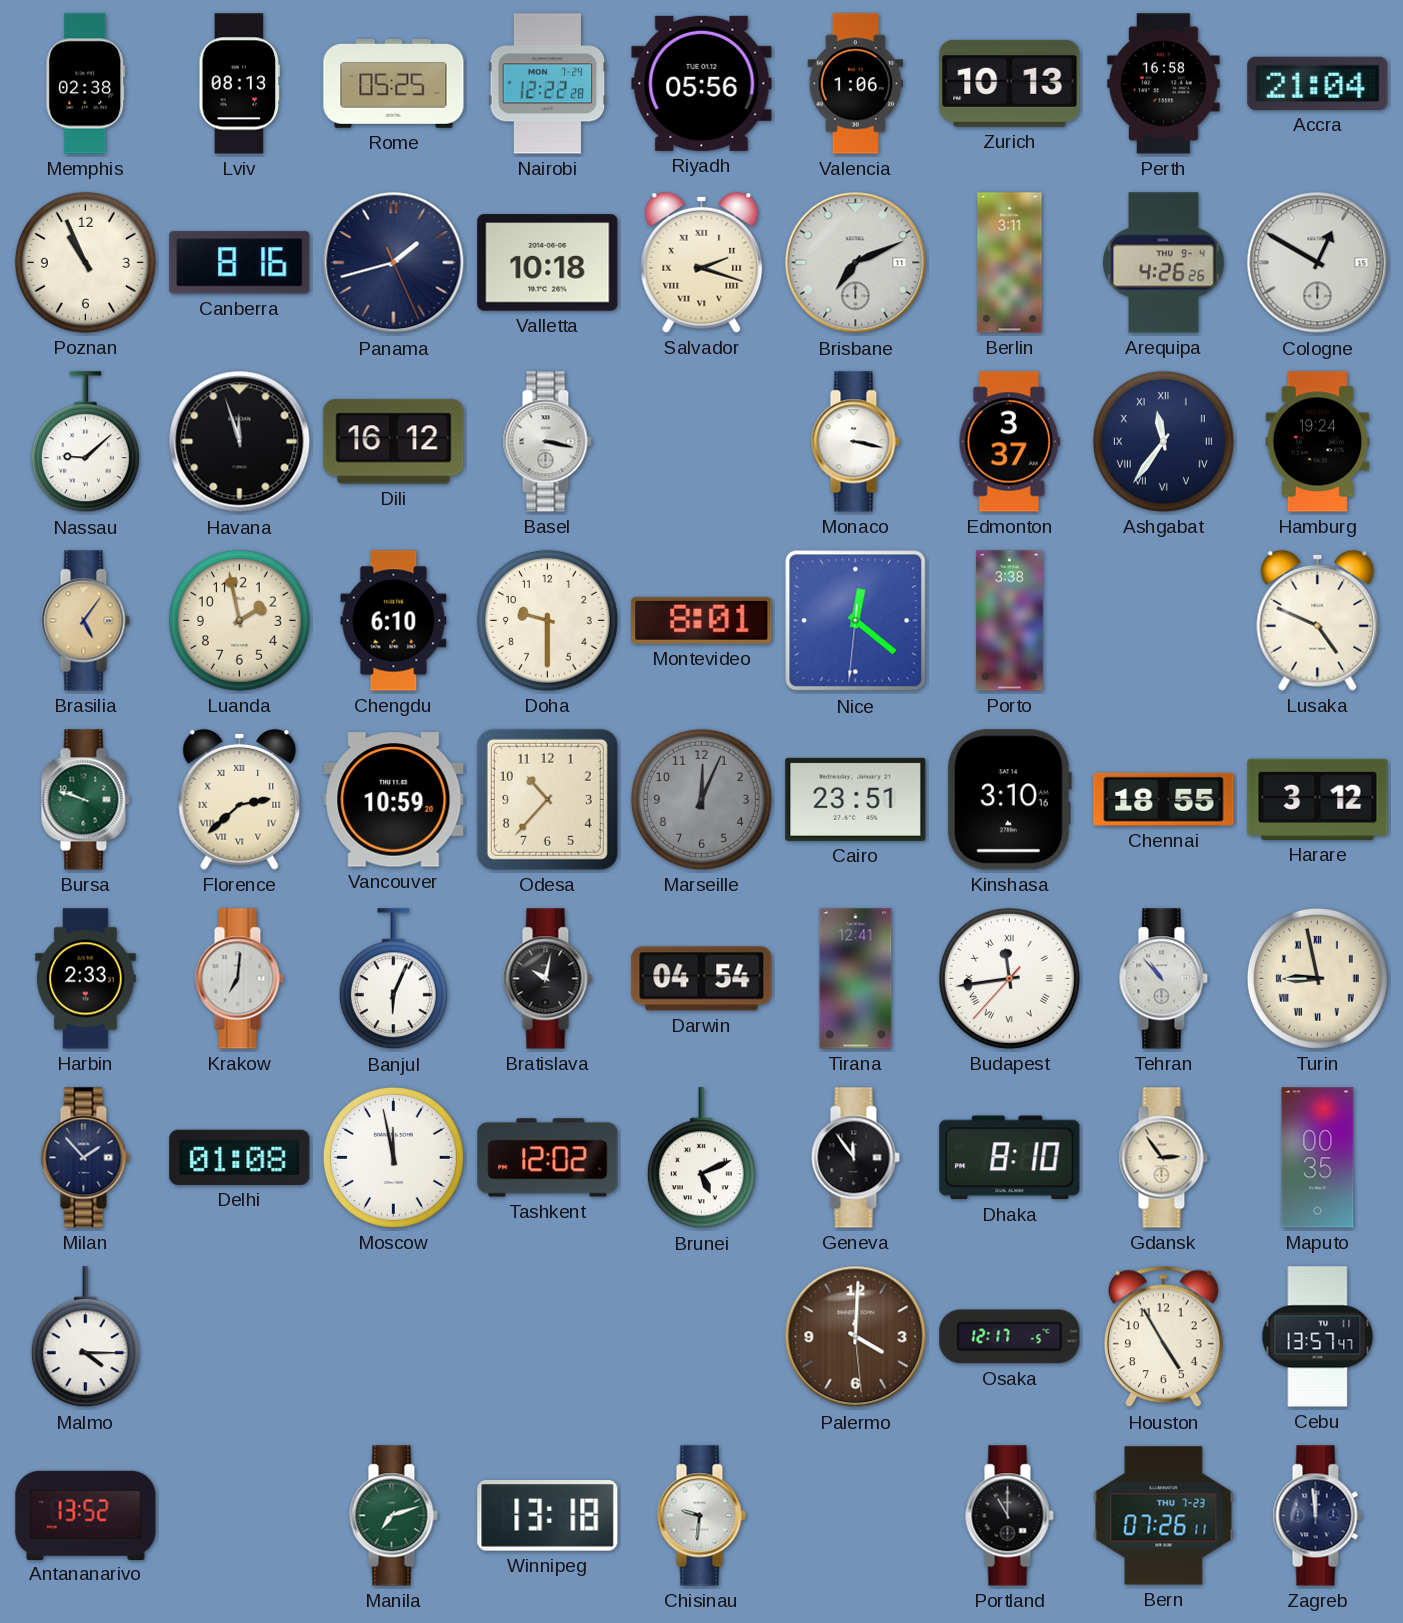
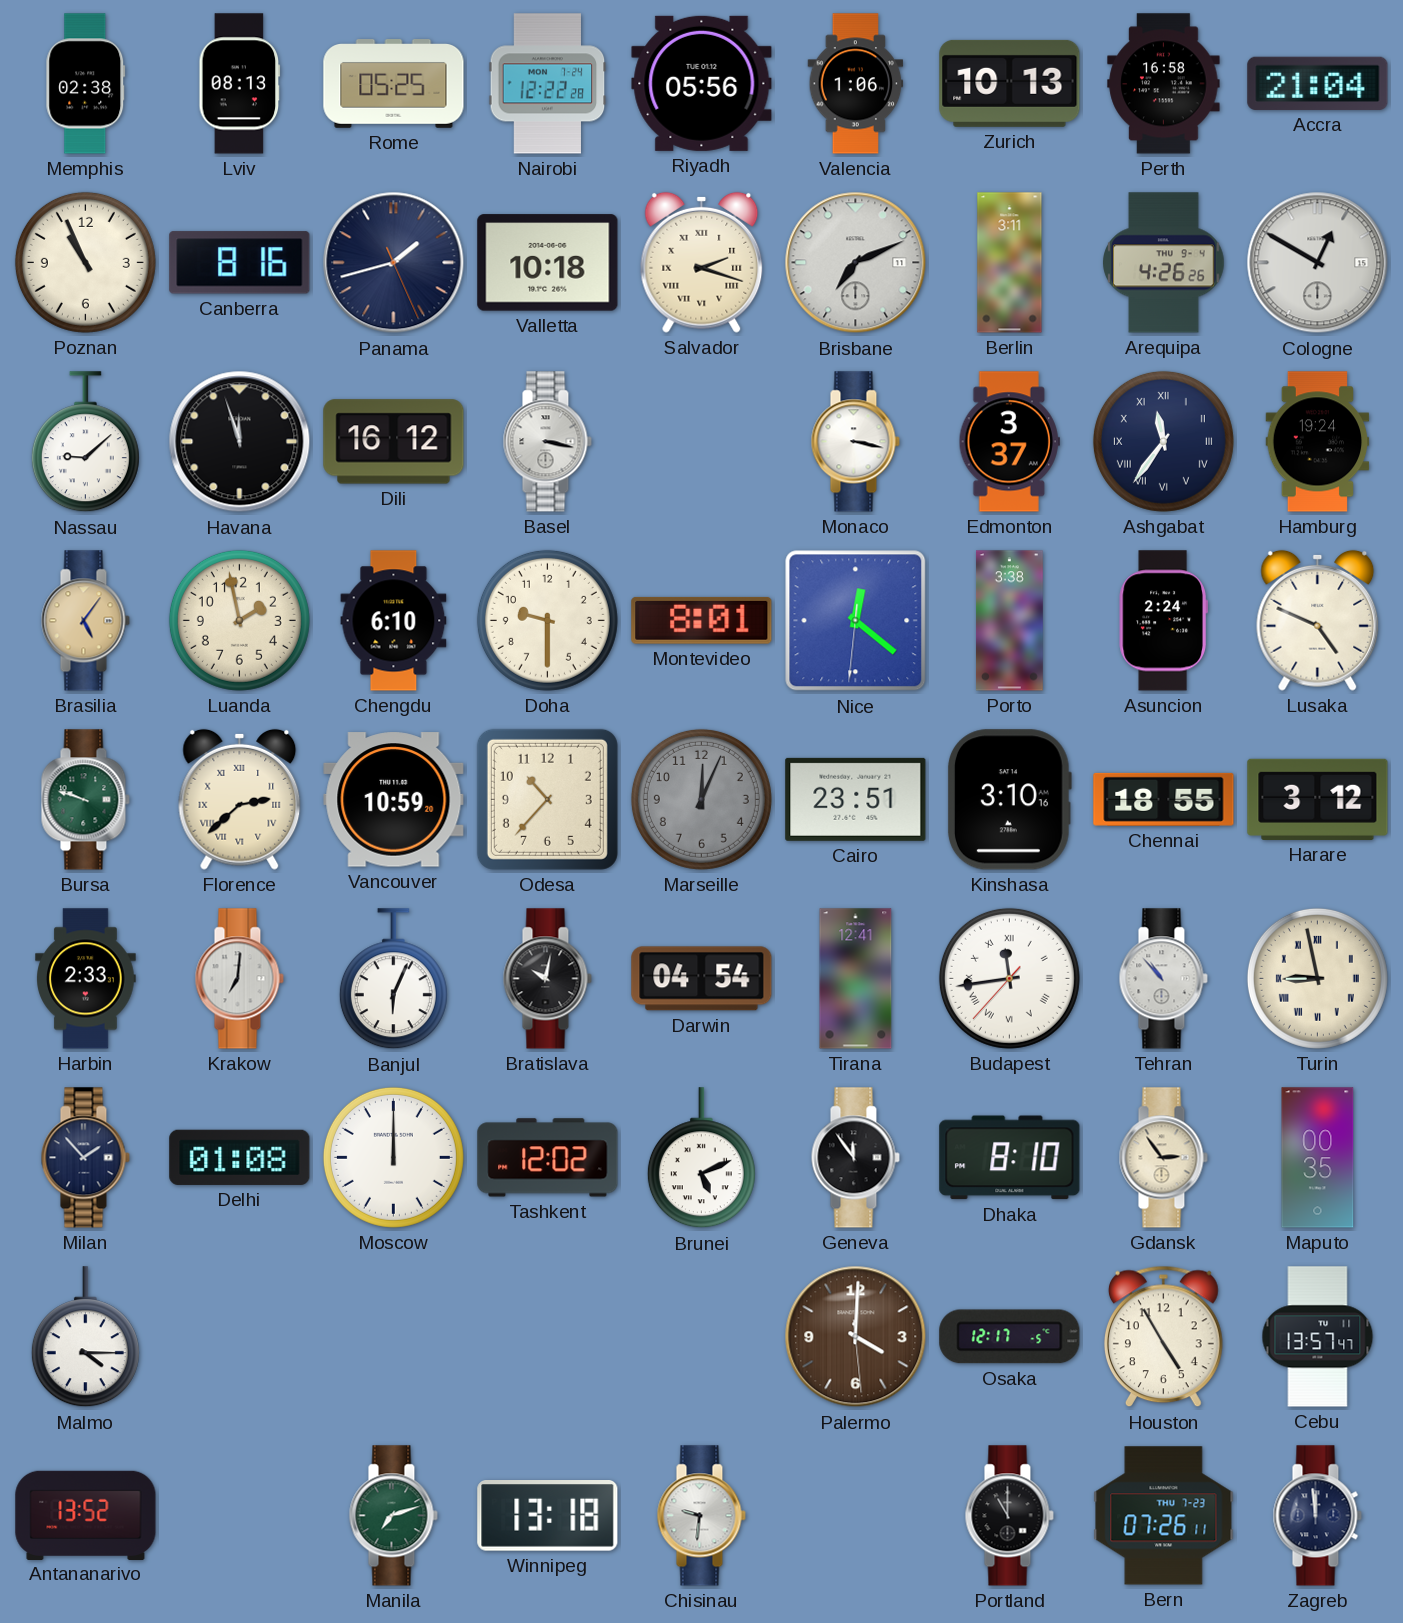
Asuncion: none -> 2:24 (1163, 621)
Moscow: 11:58 -> 12:00 (393, 1157)
